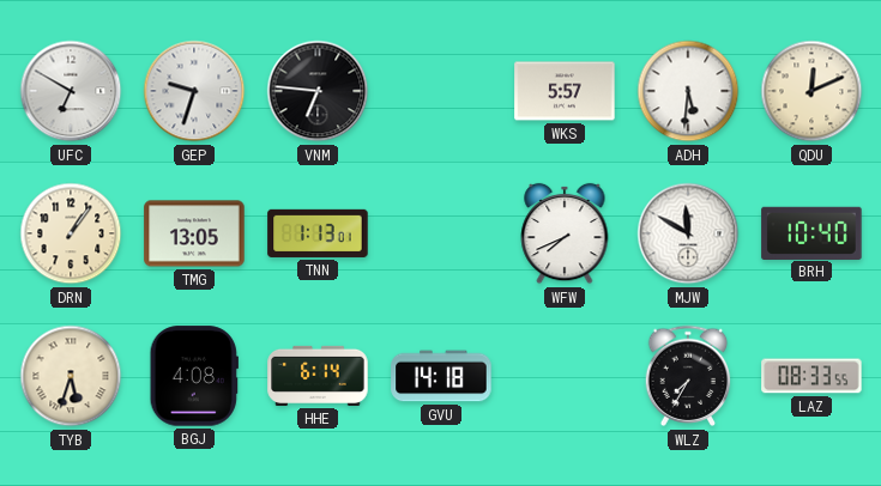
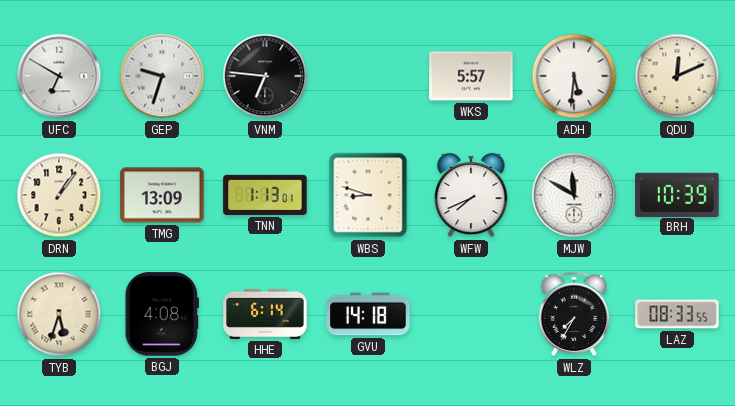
TMG: 13:05 -> 13:09 (162, 195)
WBS: none -> 8:48 (368, 195)
BRH: 10:40 -> 10:39 (677, 194)
